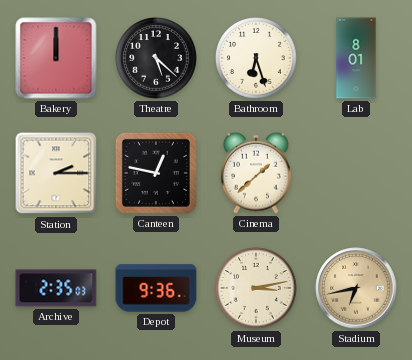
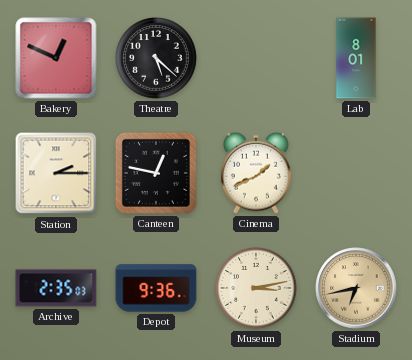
Bakery: 12:00 -> 12:49 (56, 58)
Bathroom: 6:27 -> none (256, 58)
Cinema: 1:38 -> 1:41 (256, 173)
